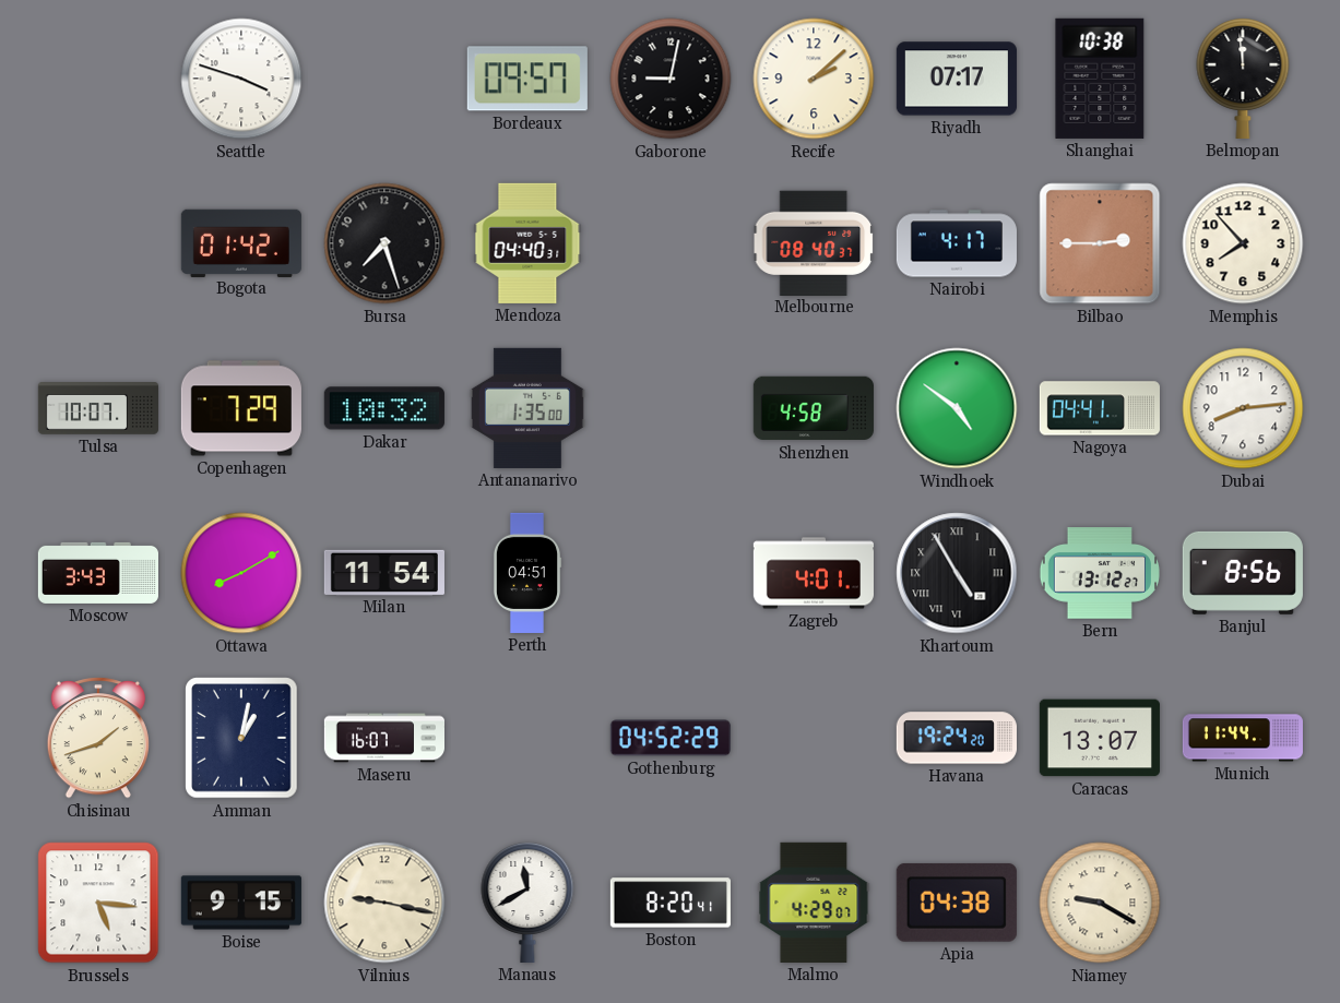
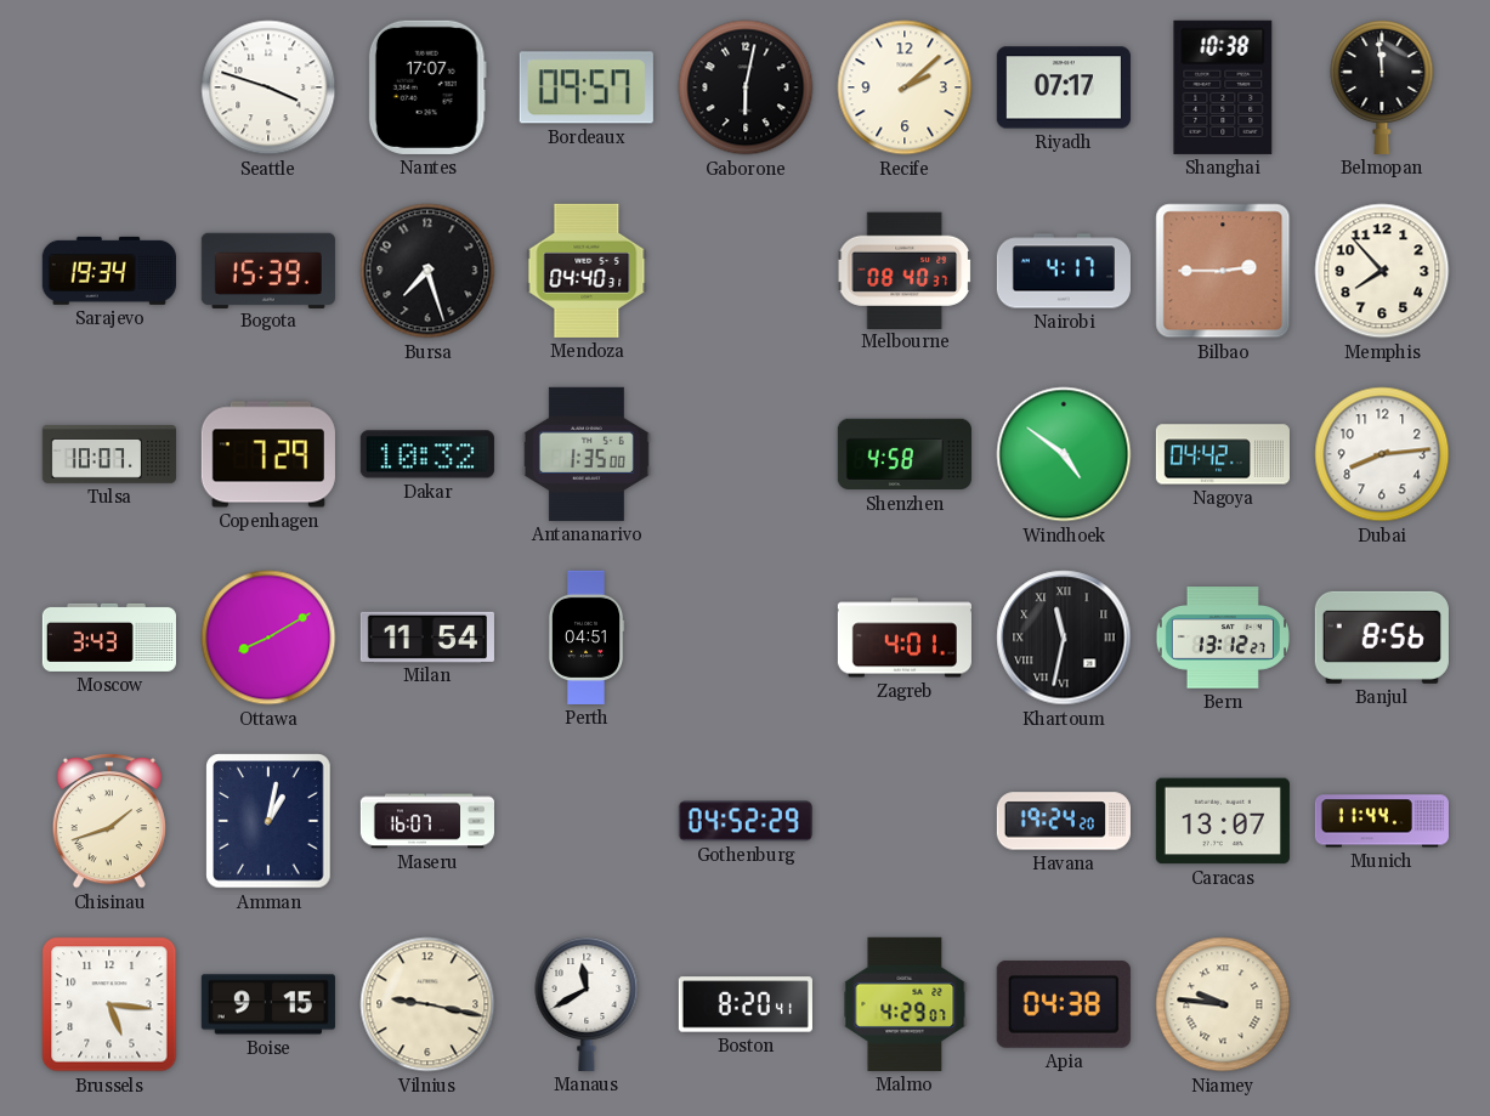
Nantes: none -> 17:07 (427, 87)
Gaborone: 9:02 -> 6:02 (746, 87)
Sarajevo: none -> 19:34 (109, 271)
Bogota: 01:42 -> 15:39 (268, 270)
Nagoya: 04:41 -> 04:42 (1223, 454)
Khartoum: 4:55 -> 11:32 (1064, 638)
Niamey: 9:20 -> 9:46 (1223, 1004)
